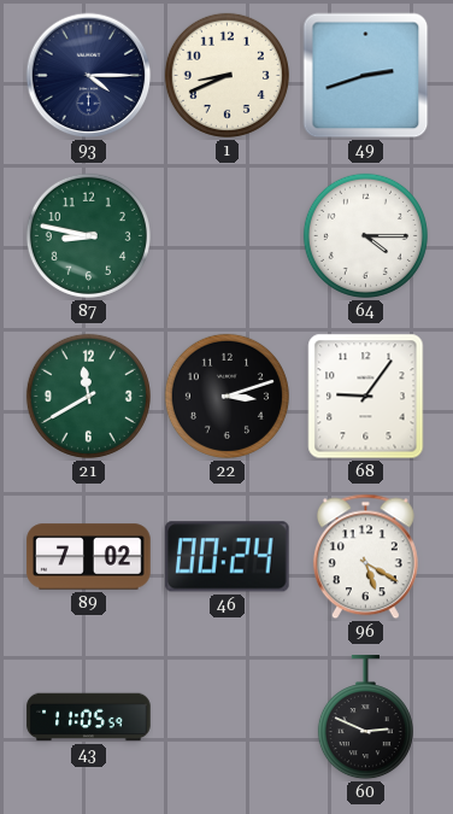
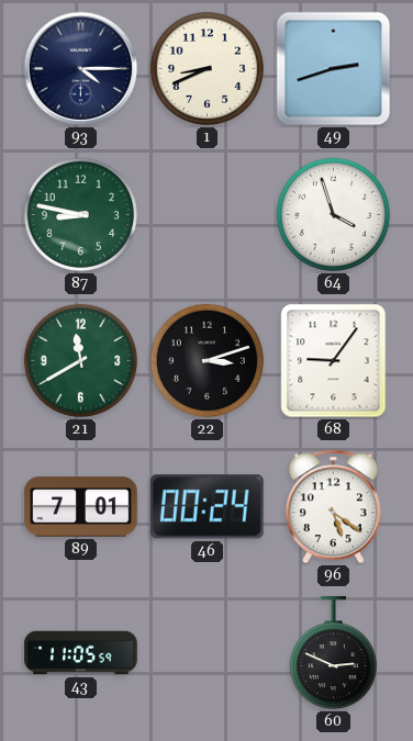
64: 4:15 -> 3:57 (333, 214)
89: 7:02 -> 7:01 (81, 507)
96: 5:20 -> 5:21 (333, 507)
